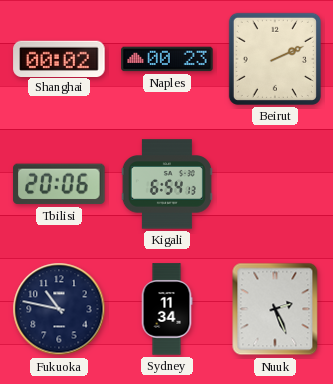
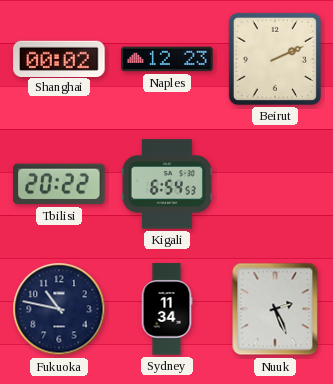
Naples: 00:23 -> 12:23 (167, 59)
Tbilisi: 20:06 -> 20:22 (59, 184)
Kigali: 6:54:13 -> 6:54:53 (167, 184)
